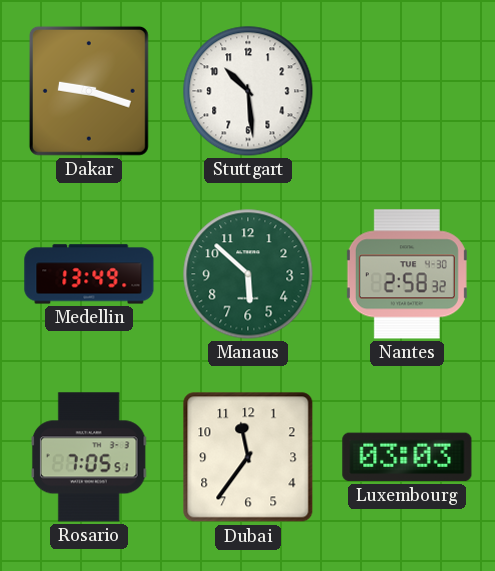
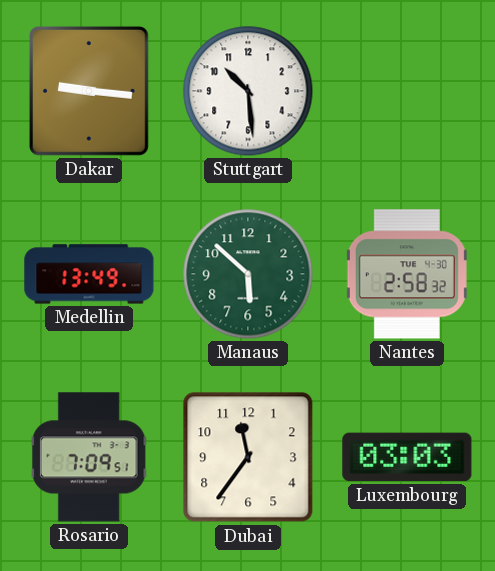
Dakar: 9:18 -> 9:16 (89, 91)
Rosario: 7:05 -> 7:09 (89, 457)
